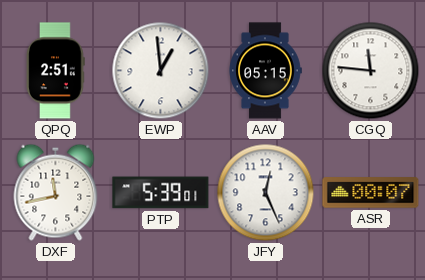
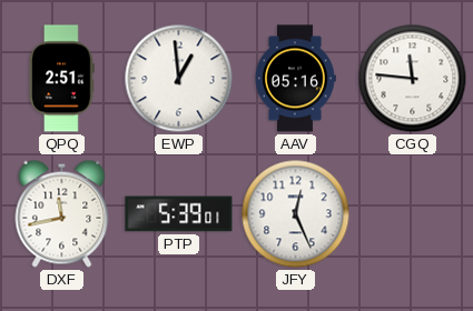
AAV: 05:15 -> 05:16 (295, 79)
ASR: 00:07 -> none (371, 193)
